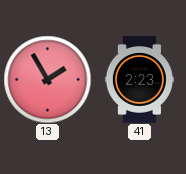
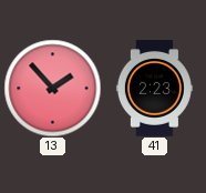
13: 1:55 -> 1:53 (52, 88)
